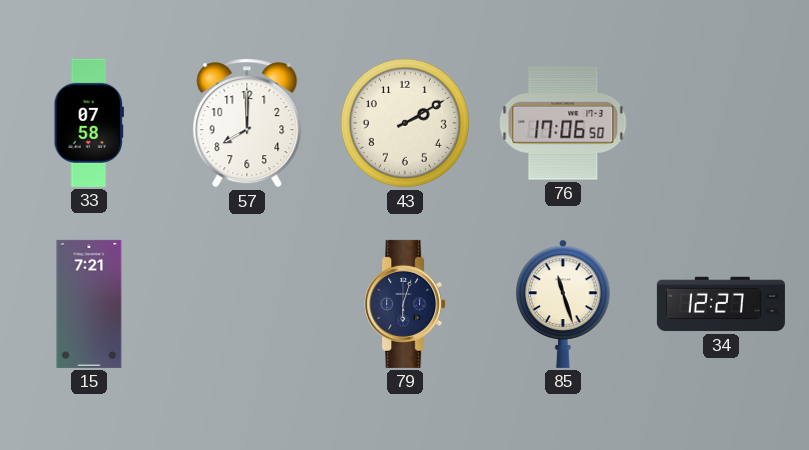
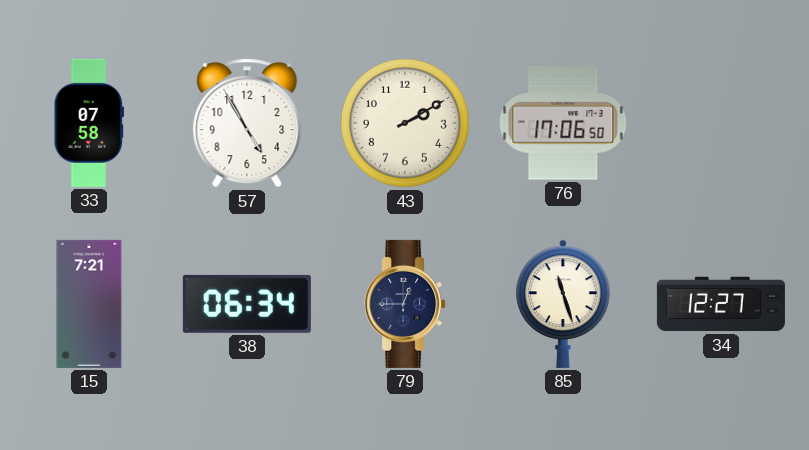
57: 8:00 -> 4:55 (247, 123)
38: none -> 06:34 (247, 304)
79: 6:03 -> 12:45 (405, 304)
